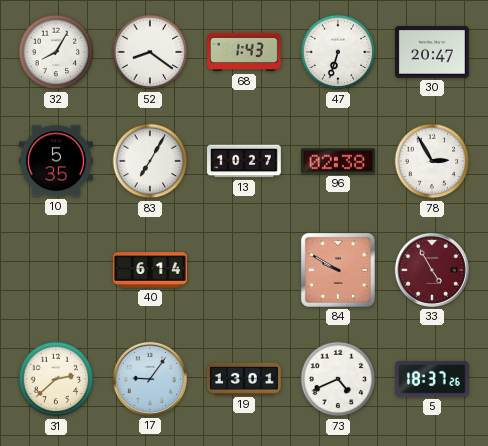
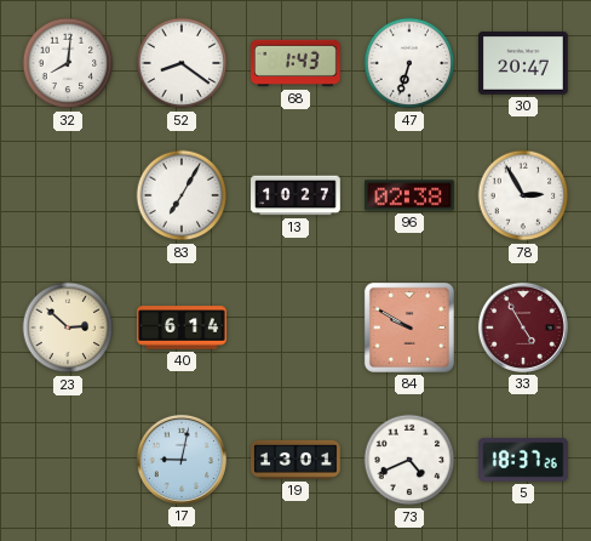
32: 8:05 -> 8:01 (68, 63)
10: 5:35 -> none (57, 161)
23: none -> 2:52 (68, 328)
31: 2:38 -> none (56, 379)
17: 9:06 -> 9:02 (182, 460)
